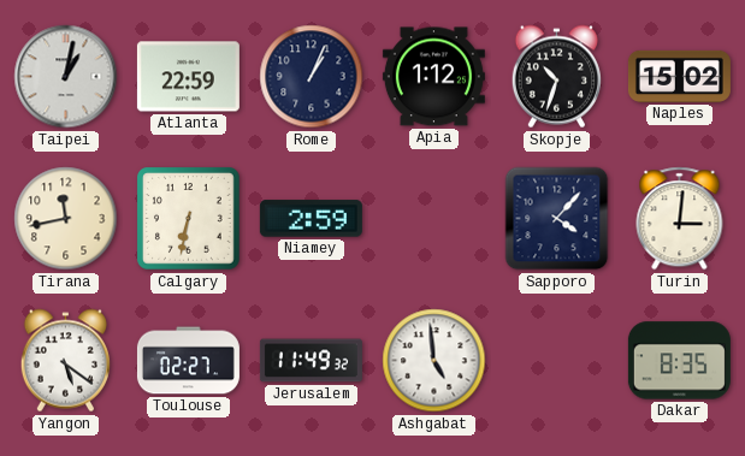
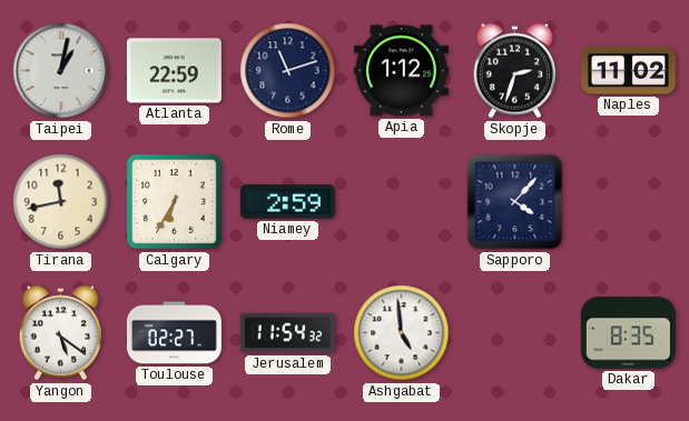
Rome: 1:04 -> 11:12 (288, 71)
Skopje: 10:33 -> 2:33 (514, 71)
Naples: 15:02 -> 11:02 (628, 70)
Calgary: 6:32 -> 6:35 (175, 202)
Turin: 3:01 -> none (680, 219)
Jerusalem: 11:49 -> 11:54 (287, 333)
